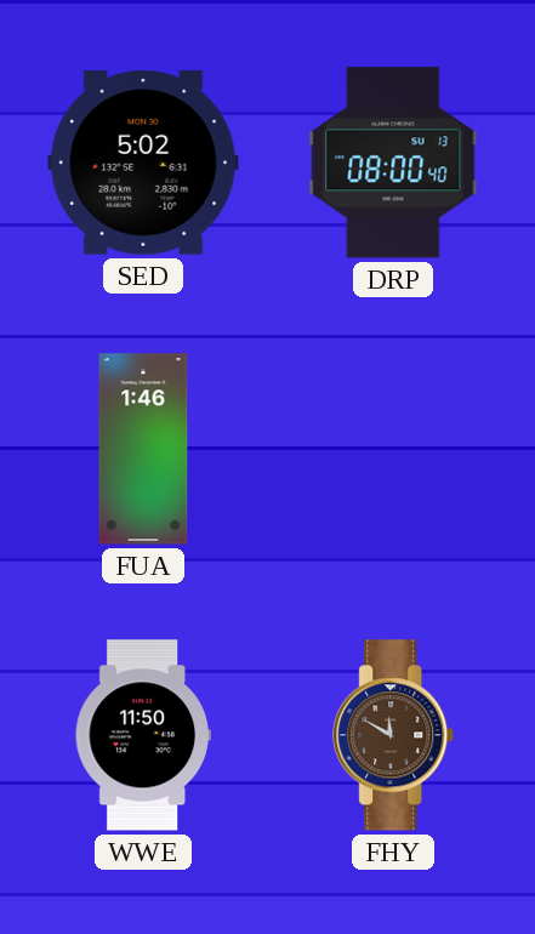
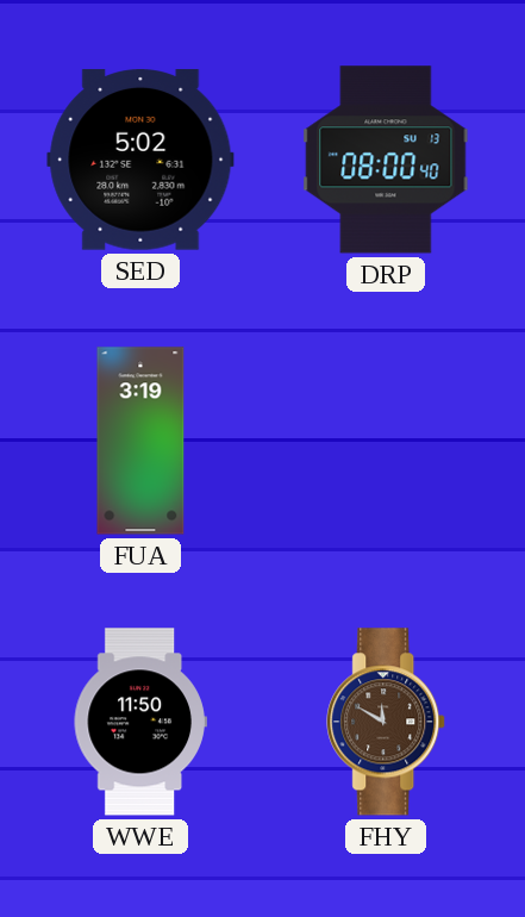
FUA: 1:46 -> 3:19 (140, 441)
